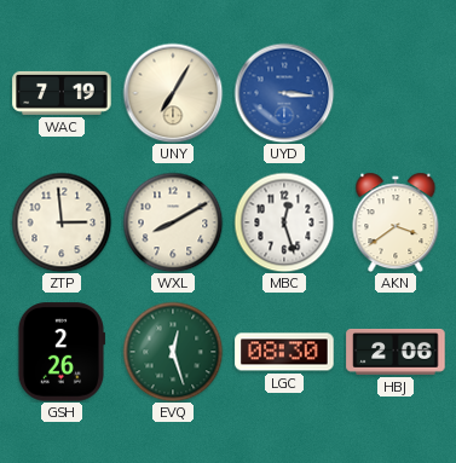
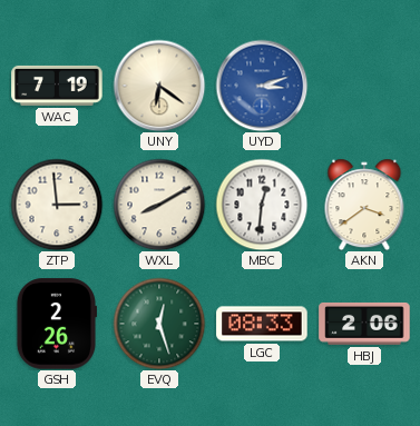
UNY: 7:05 -> 6:21 (159, 86)
UYD: 3:16 -> 3:12 (262, 86)
MBC: 12:27 -> 12:31 (262, 205)
LGC: 08:30 -> 08:33 (262, 324)
